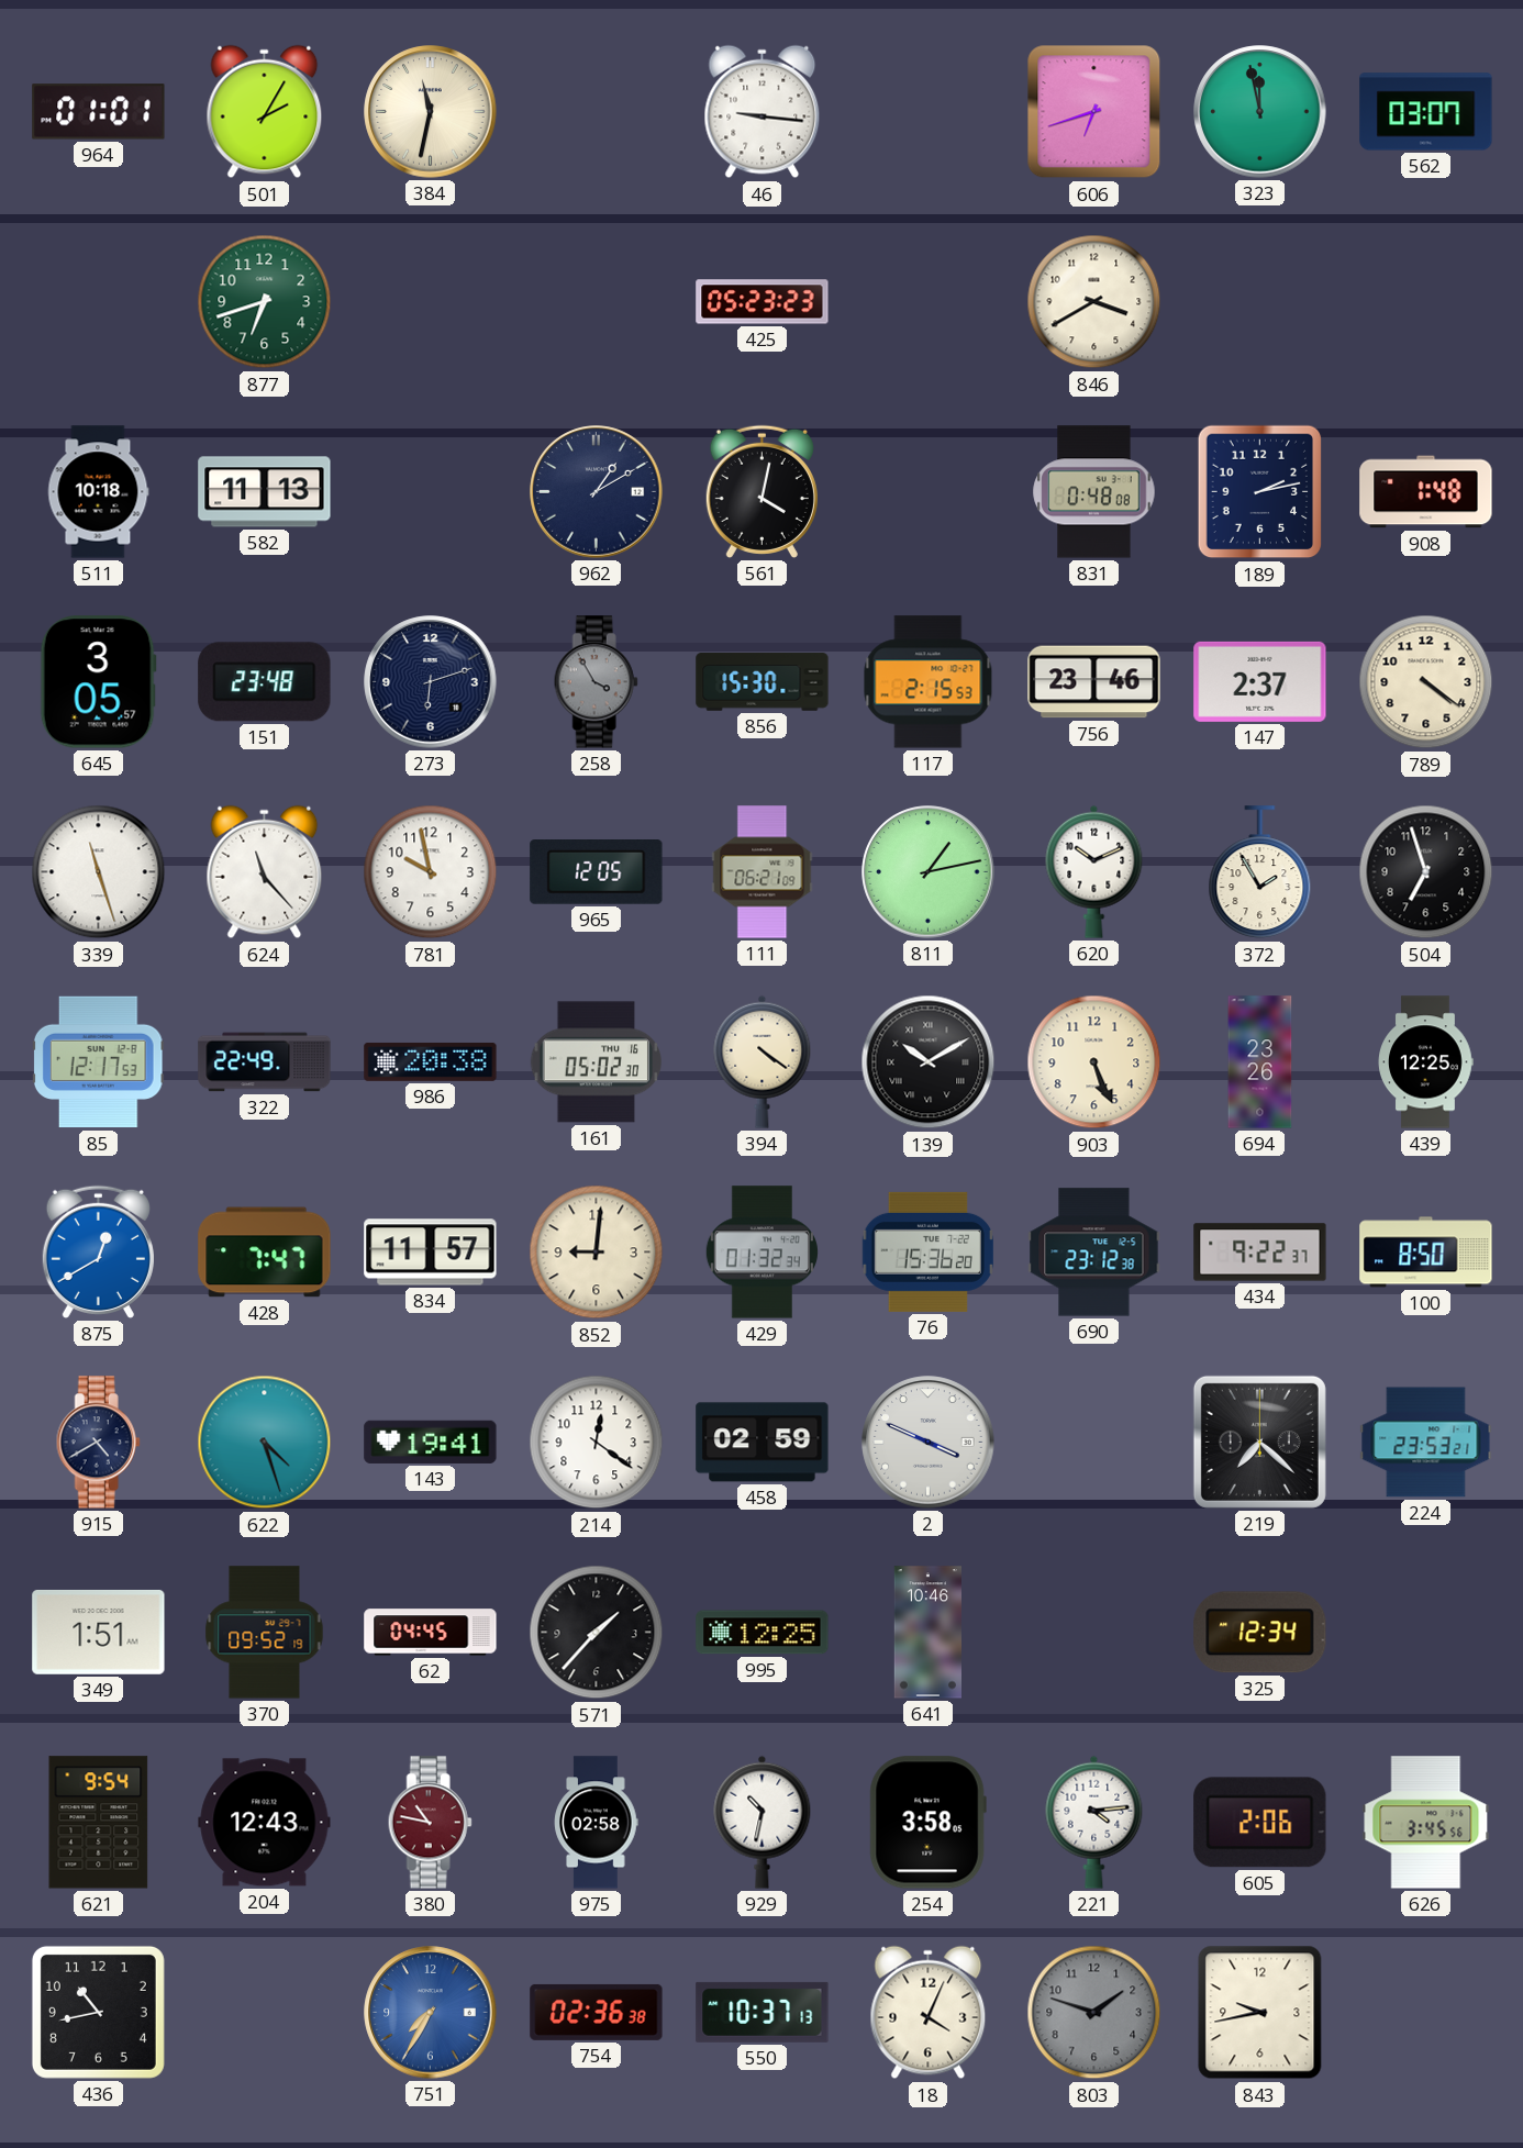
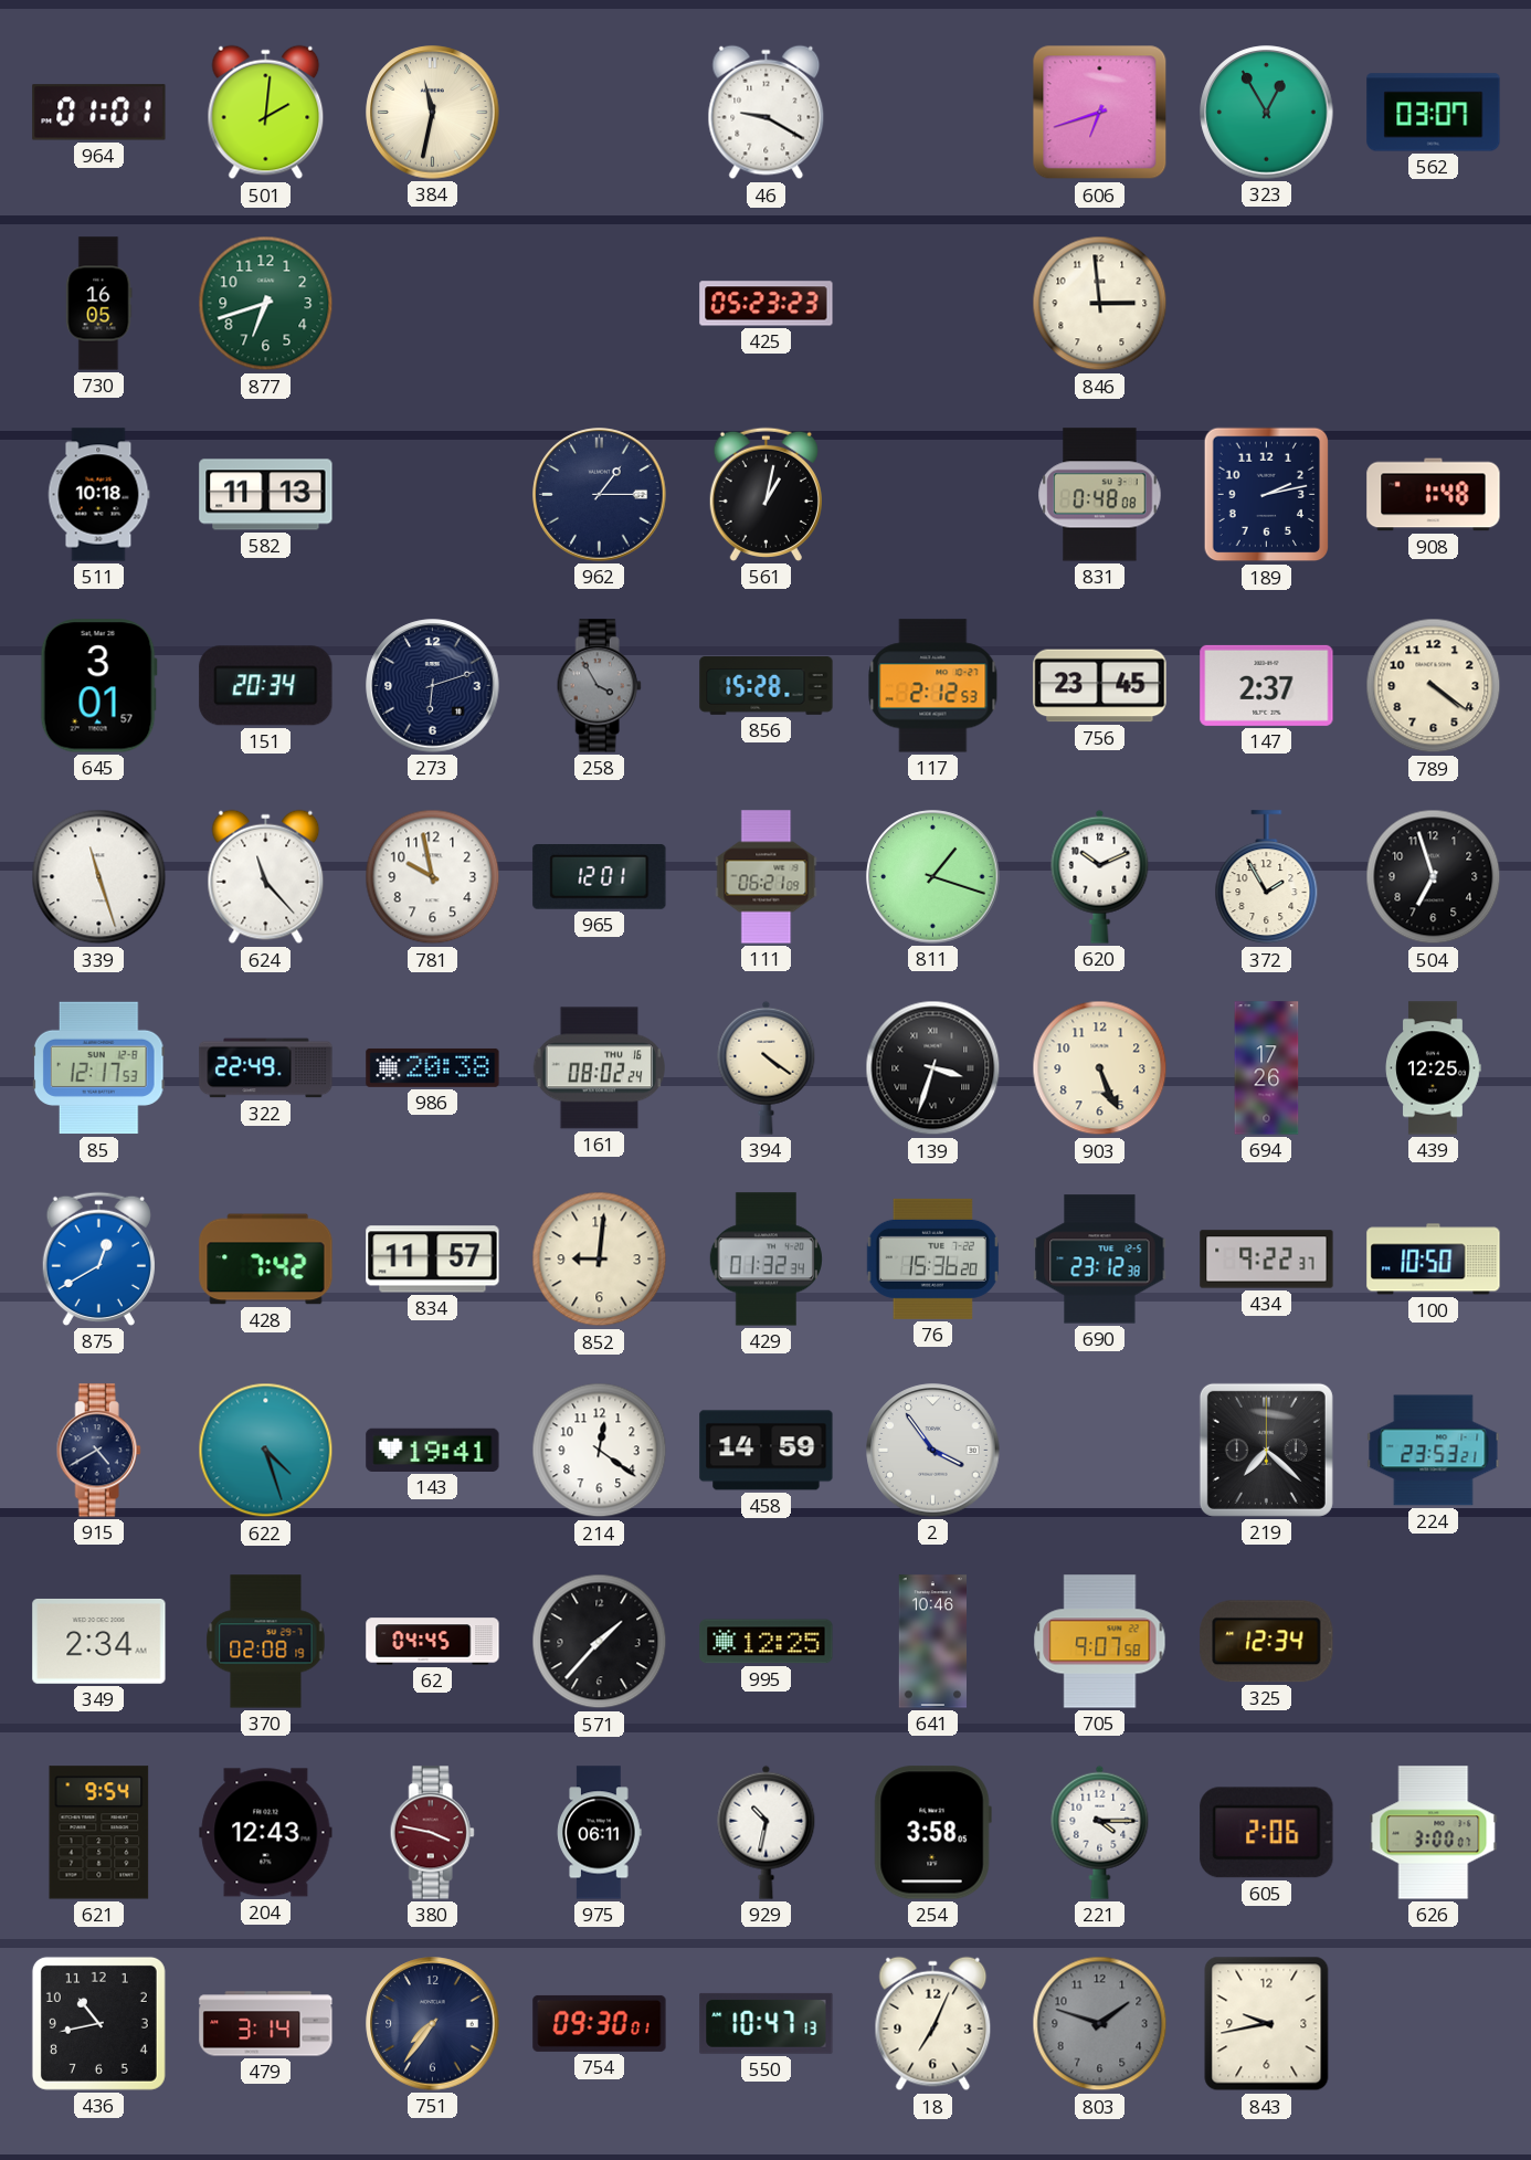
501: 2:05 -> 2:01 (266, 113)
46: 9:16 -> 9:20 (767, 113)
323: 11:58 -> 12:55 (1267, 113)
730: none -> 16:05 (99, 304)
846: 3:40 -> 2:59 (1100, 304)
962: 1:10 -> 1:15 (600, 495)
561: 4:02 -> 1:02 (765, 494)
645: 3:05 -> 3:01 (98, 686)
151: 23:48 -> 20:34 (266, 686)
856: 15:30 -> 15:28 (767, 686)
117: 2:15 -> 2:12 (933, 686)
756: 23:46 -> 23:45 (1100, 686)
965: 12:05 -> 12:01 (600, 877)
811: 1:13 -> 1:18 (933, 877)
161: 05:02 -> 08:02 (600, 1068)
139: 10:10 -> 3:33 (933, 1068)
694: 23:26 -> 17:26 (1267, 1068)
428: 7:47 -> 7:42 (266, 1260)
100: 8:50 -> 10:50 (1434, 1260)
458: 02:59 -> 14:59 (767, 1451)
2: 3:49 -> 3:54 (933, 1451)
349: 1:51 -> 2:34 (99, 1641)
370: 09:52 -> 02:08 (266, 1642)
705: none -> 9:07 (1100, 1642)
380: 10:47 -> 3:47 (432, 1833)
975: 02:58 -> 06:11 (600, 1833)
221: 4:14 -> 4:15 (1100, 1832)
626: 3:45 -> 3:00 (1434, 1833)
479: none -> 3:14 (266, 2024)
751: 7:35 -> 7:36 (433, 2024)
751 dial: blue -> navy (433, 2024)
754: 02:36 -> 09:30 (600, 2023)
550: 10:37 -> 10:47 (767, 2023)
18: 4:04 -> 7:04 (933, 2024)
